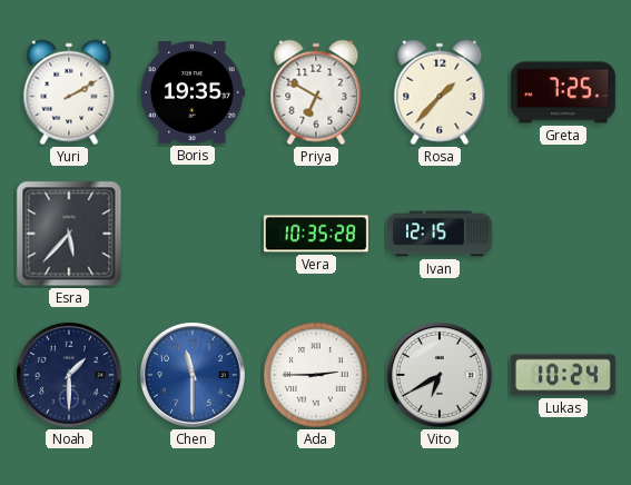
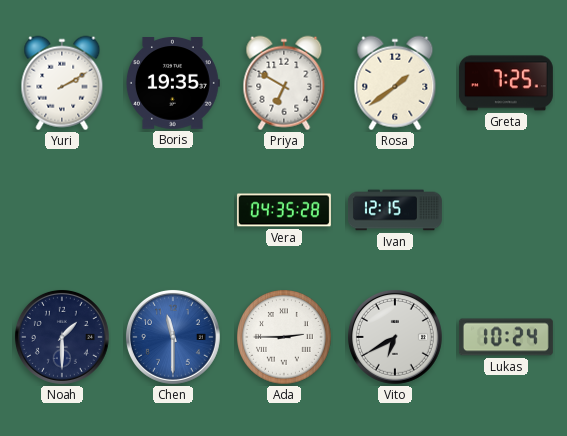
Rosa: 1:37 -> 1:39 (395, 83)
Esra: 5:37 -> none (69, 234)
Vera: 10:35 -> 04:35 (284, 210)
